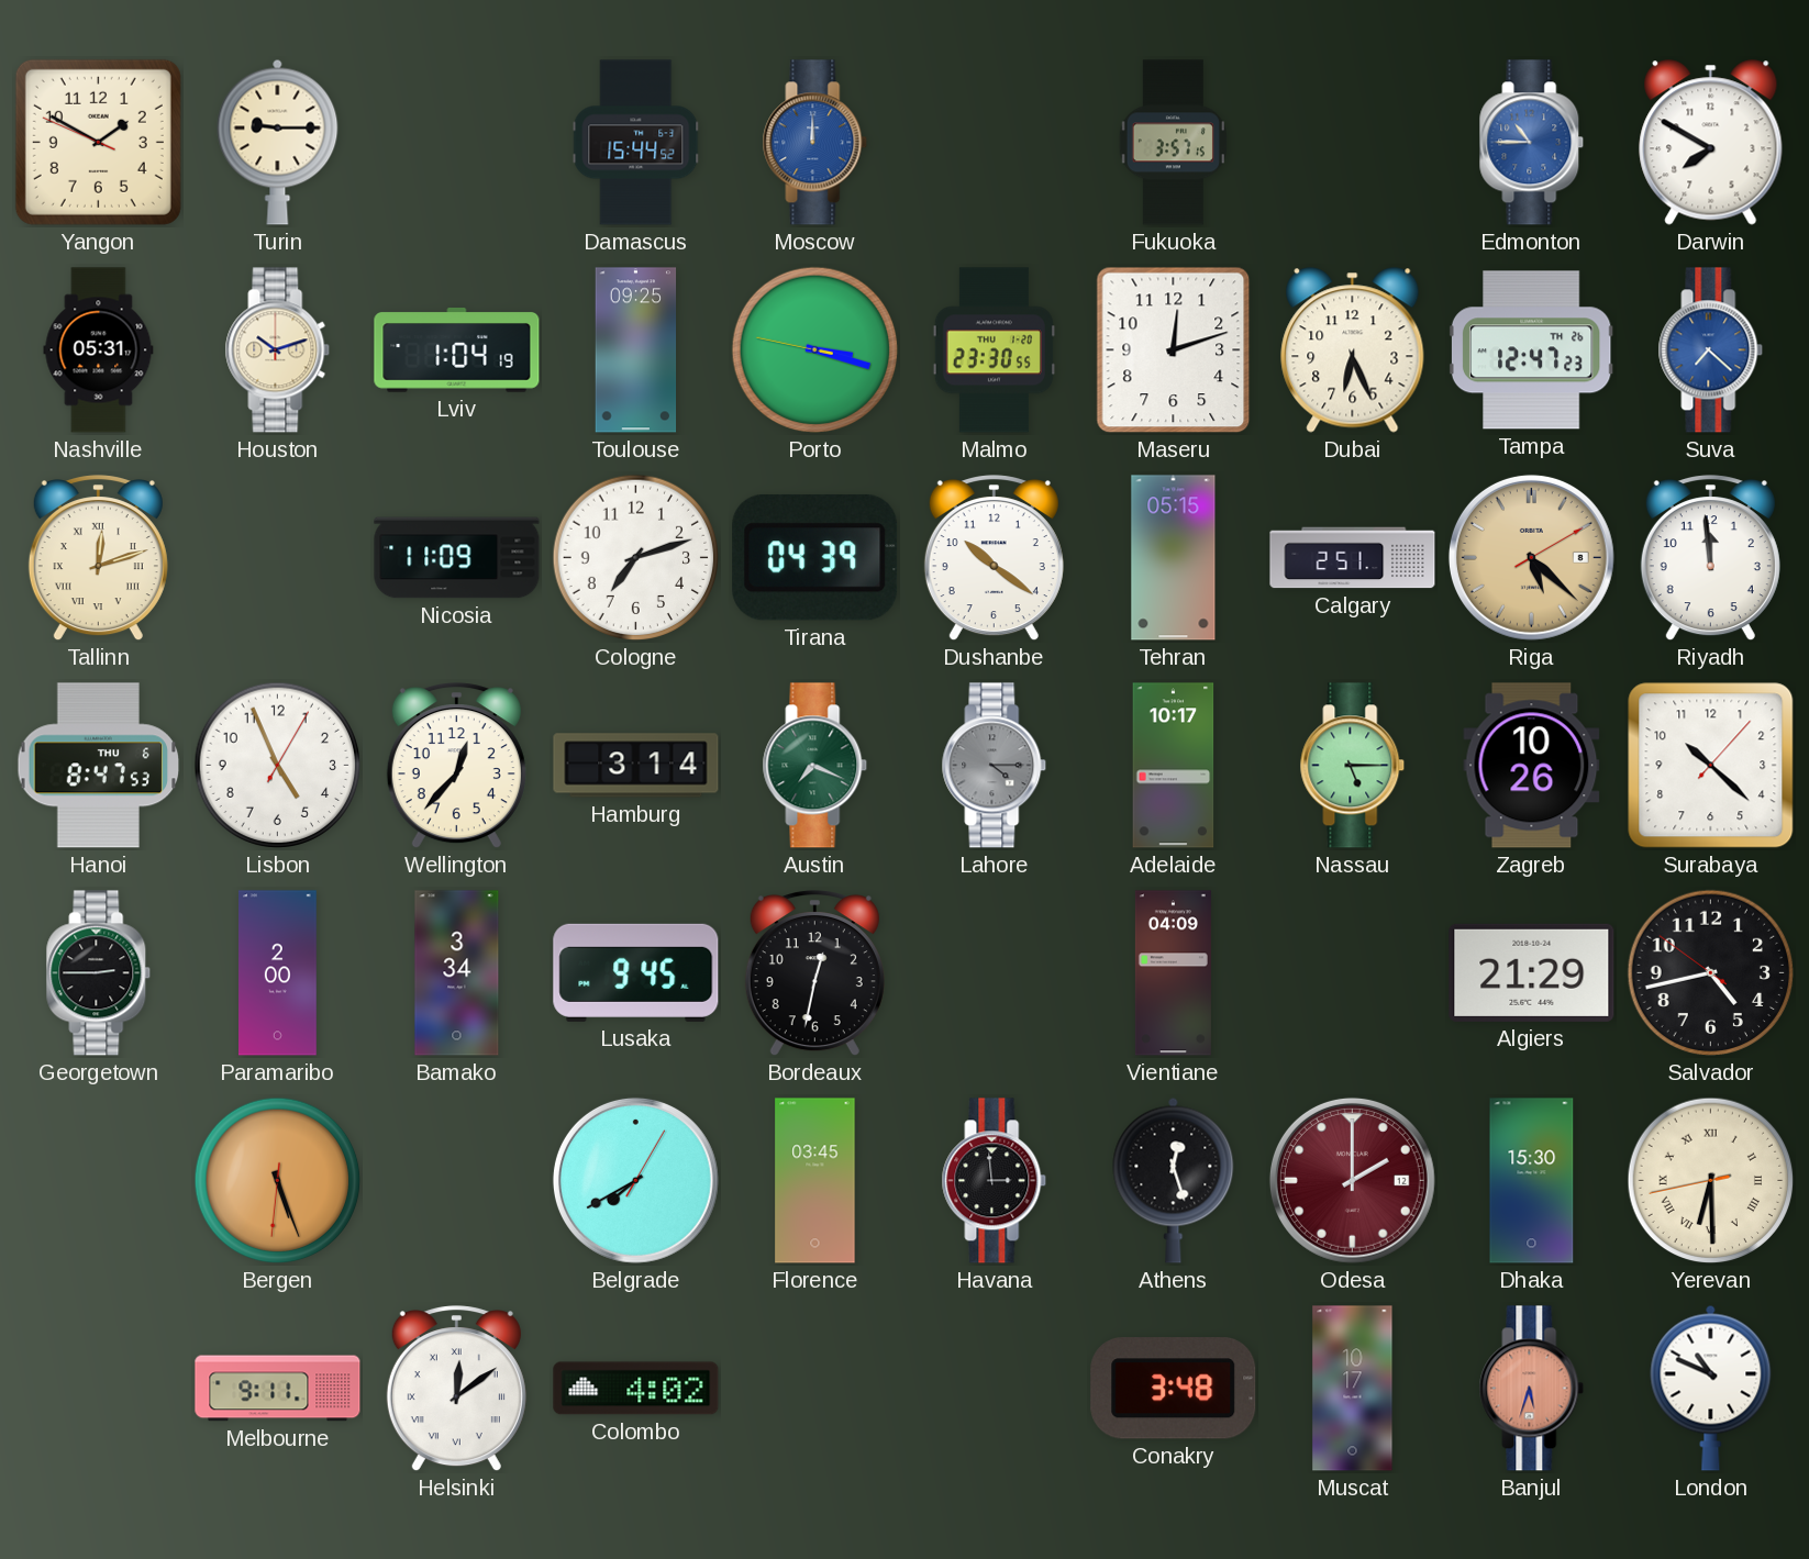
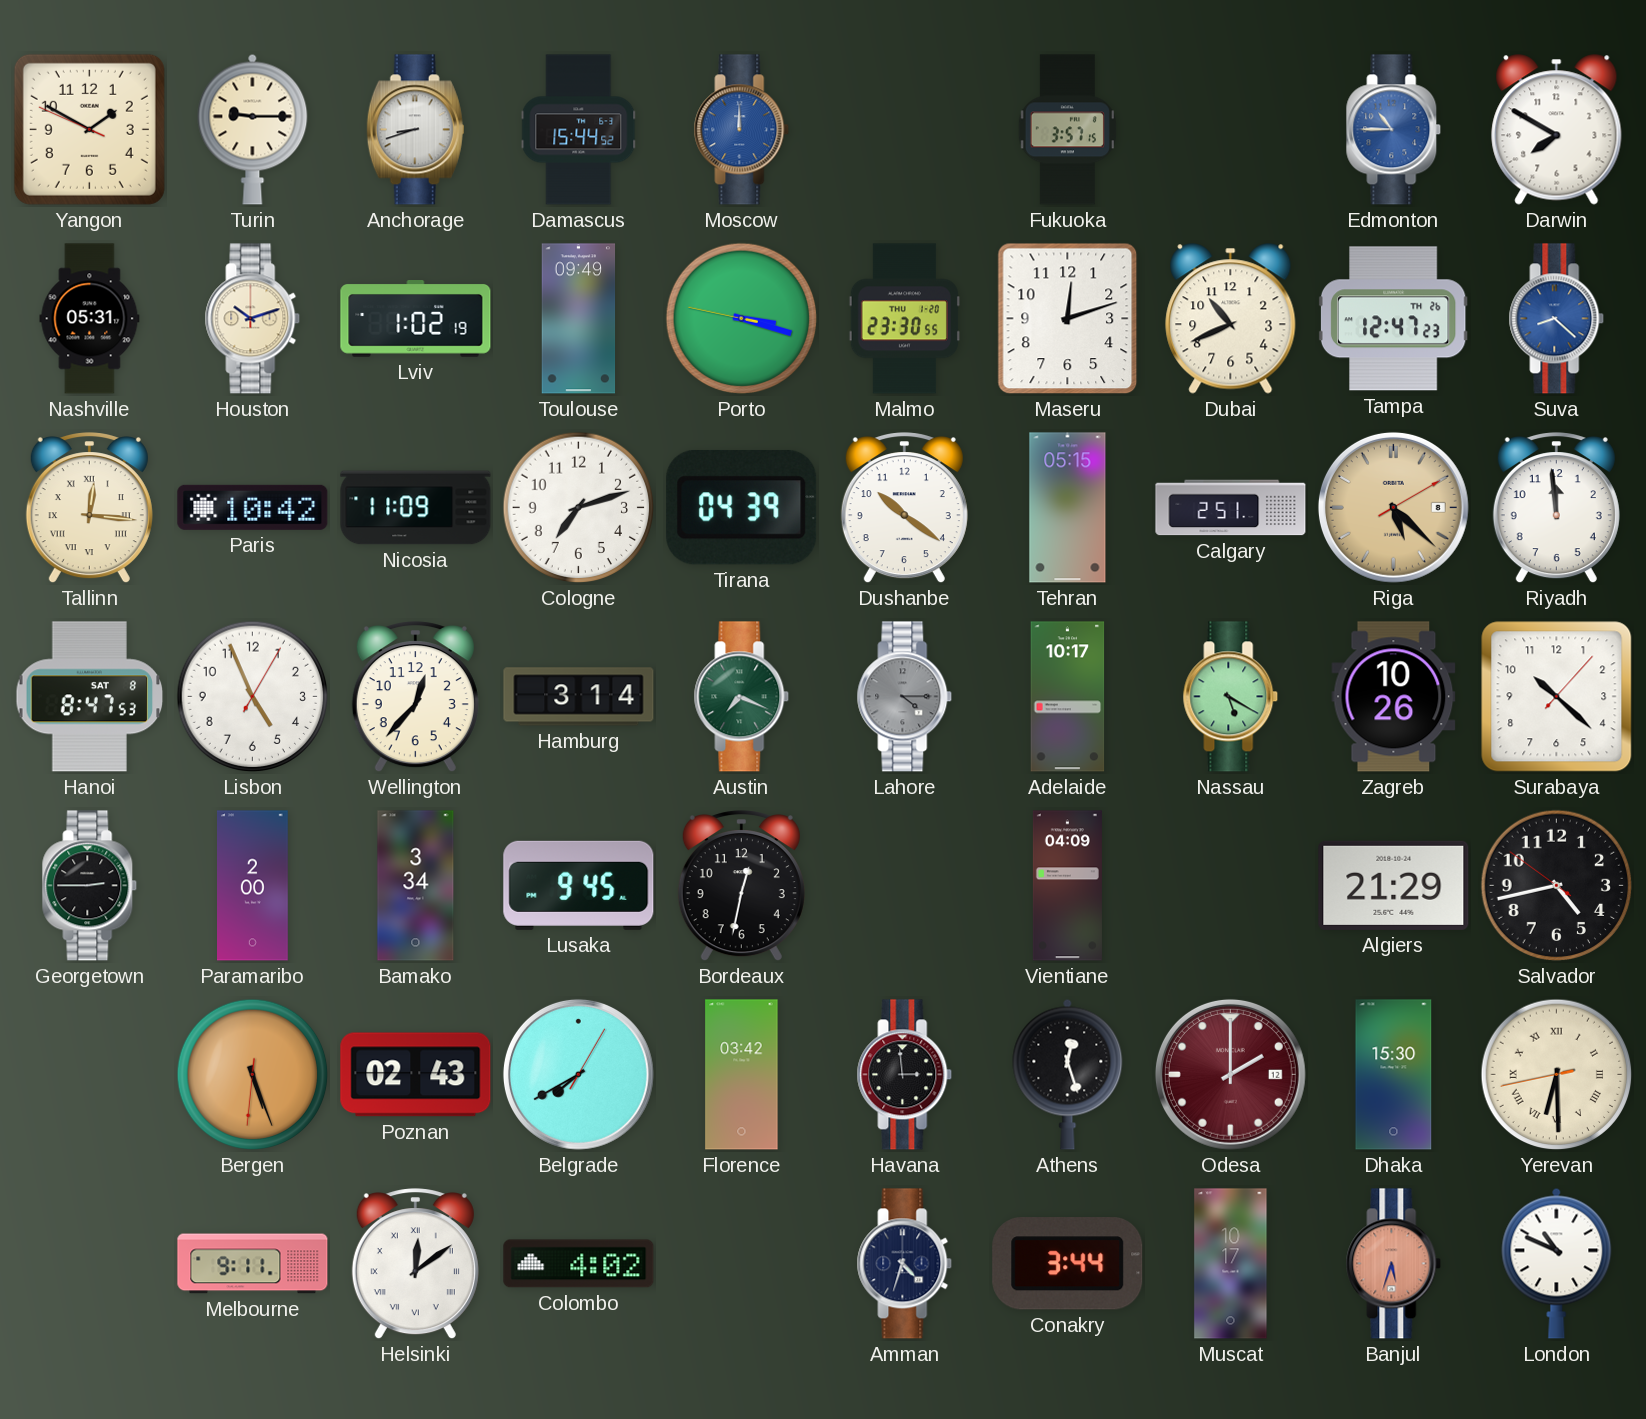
Anchorage: none -> 8:42 (415, 130)
Lviv: 1:04 -> 1:02 (416, 319)
Toulouse: 09:25 -> 09:49 (579, 319)
Dubai: 6:26 -> 10:41 (1231, 319)
Suva: 7:22 -> 8:22 (1557, 319)
Tallinn: 12:12 -> 12:16 (89, 508)
Paris: none -> 10:42 (253, 507)
Hanoi date: THU 6 -> SAT 8 (90, 697)
Nassau: 5:15 -> 5:20 (1231, 697)
Poznan: none -> 02:43 (416, 1075)
Florence: 03:45 -> 03:42 (742, 1075)
Amman: none -> 4:33 (905, 1264)
Conakry: 3:48 -> 3:44 (1068, 1264)
